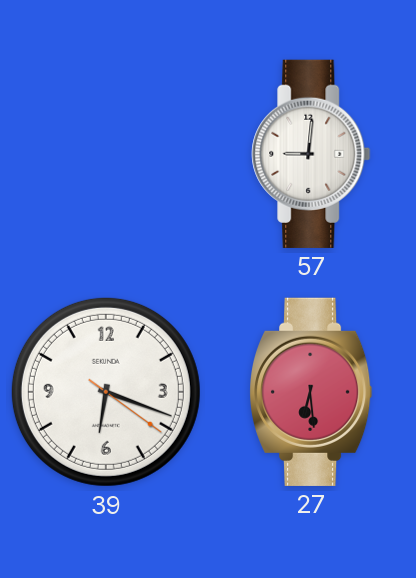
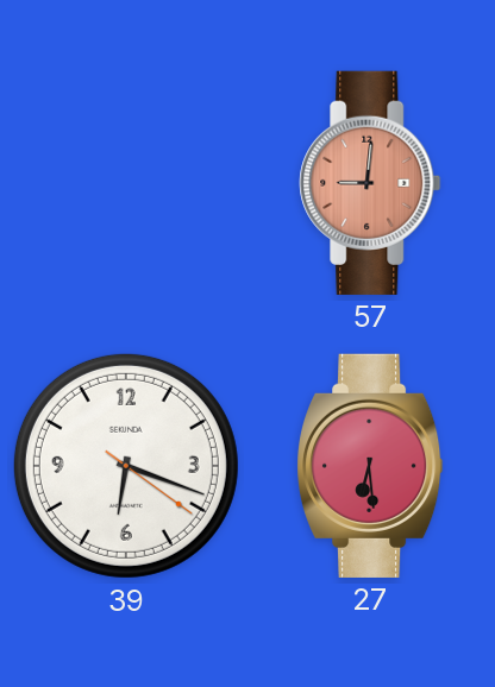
57 dial: white -> salmon (370, 183)
